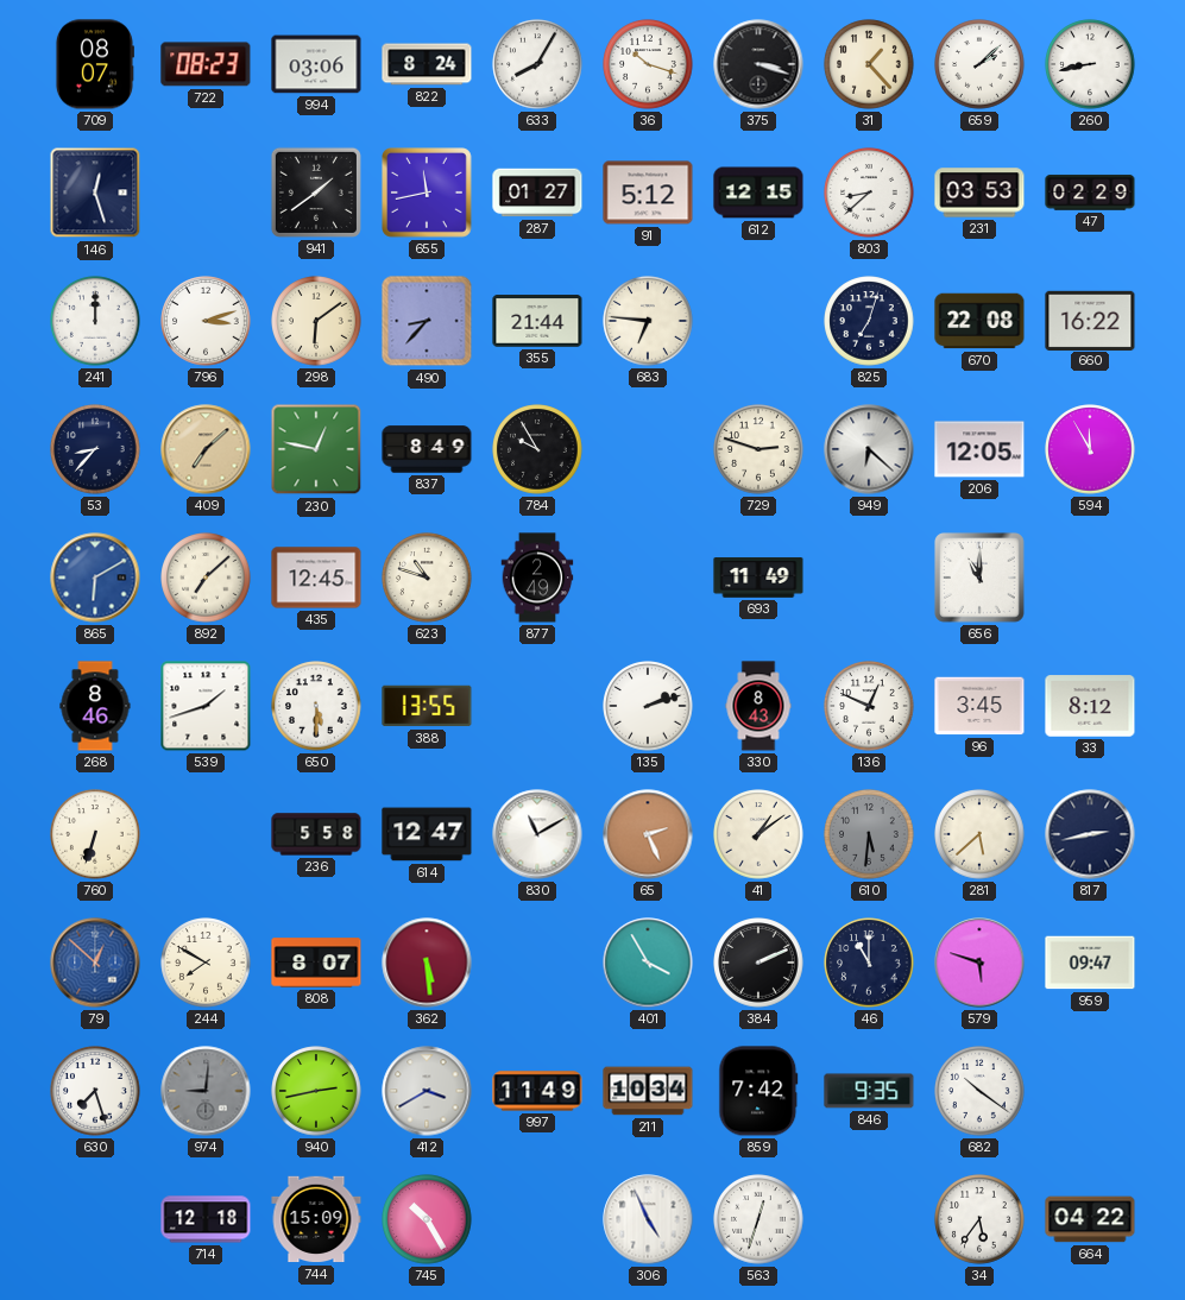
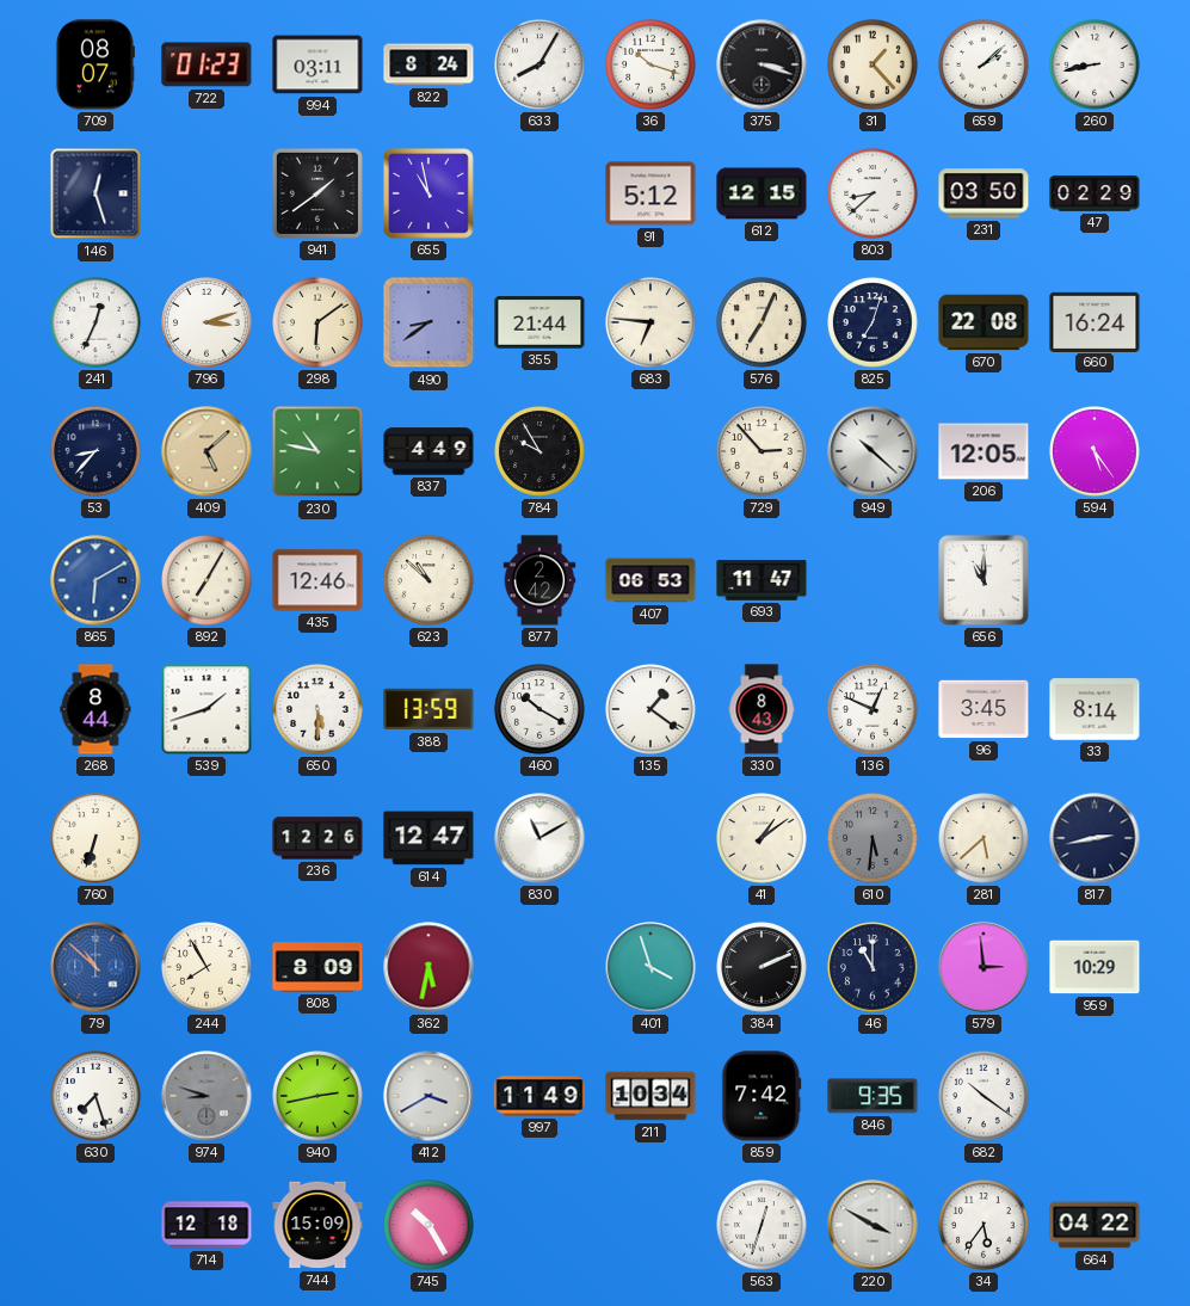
722: 08:23 -> 01:23 (206, 64)
994: 03:06 -> 03:11 (317, 64)
655: 11:43 -> 10:58 (430, 195)
287: 01:27 -> none (537, 193)
231: 03:53 -> 03:50 (984, 193)
241: 12:00 -> 12:34 (95, 322)
490: 8:37 -> 8:39 (428, 322)
576: none -> 7:04 (762, 322)
660: 16:22 -> 16:24 (1095, 321)
409: 7:08 -> 5:08 (206, 451)
230: 12:47 -> 10:47 (317, 451)
837: 8:49 -> 4:49 (428, 451)
729: 2:48 -> 2:53 (762, 451)
949: 6:22 -> 10:22 (873, 451)
594: 11:55 -> 5:24 (1095, 451)
892: 7:08 -> 7:05 (206, 580)
435: 12:45 -> 12:46 (317, 580)
623: 10:48 -> 10:52 (428, 580)
877: 2:49 -> 2:42 (539, 580)
407: none -> 06:53 (651, 580)
693: 11:49 -> 11:47 (762, 580)
268: 8:46 -> 8:44 (95, 709)
388: 13:55 -> 13:59 (428, 709)
460: none -> 10:20 (539, 709)
135: 2:12 -> 1:21 (651, 709)
33: 8:12 -> 8:14 (1095, 709)
236: 5:58 -> 12:26 (317, 838)
65: 2:26 -> none (648, 834)
79: 12:52 -> 10:52 (95, 967)
244: 7:50 -> 7:55 (206, 967)
808: 8:07 -> 8:09 (317, 967)
362: 5:29 -> 5:32 (428, 967)
401: 3:55 -> 3:57 (651, 967)
579: 5:48 -> 2:59 (984, 967)
959: 09:47 -> 10:29 (1095, 967)
974: 9:01 -> 8:48 (206, 1096)
306: 4:56 -> none (648, 1219)
220: none -> 3:50 (873, 1225)
